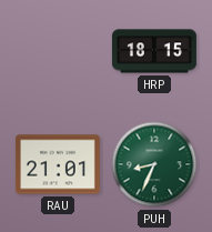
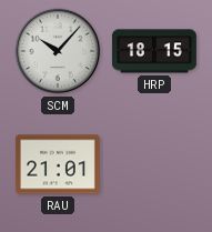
SCM: none -> 10:07 (58, 51)
PUH: 8:34 -> none (154, 164)
